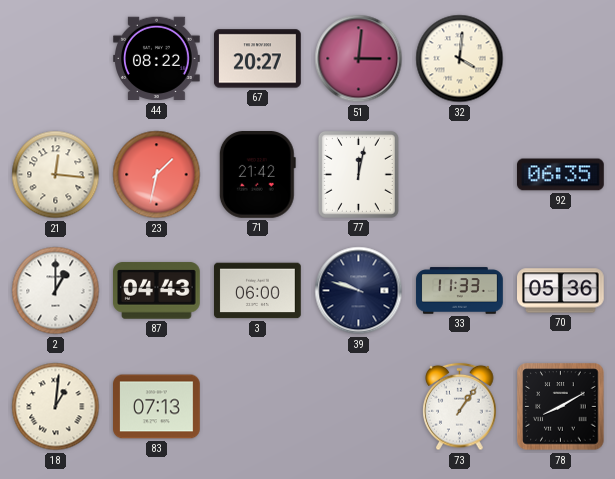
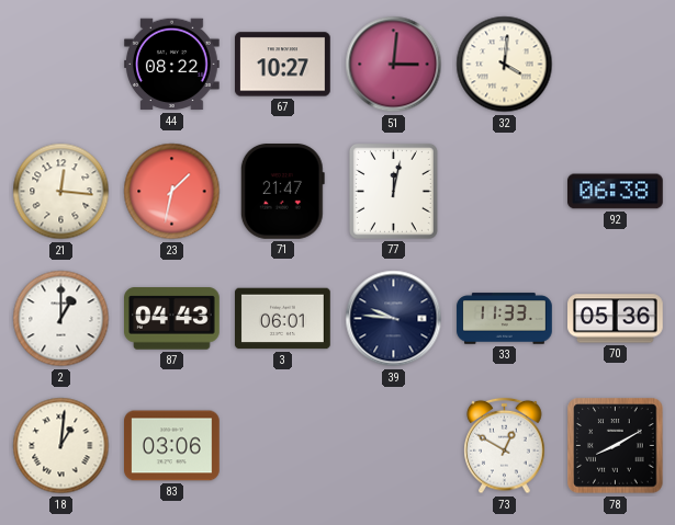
67: 20:27 -> 10:27 (283, 65)
71: 21:42 -> 21:47 (282, 192)
92: 06:35 -> 06:38 (616, 192)
3: 06:00 -> 06:01 (283, 319)
39: 9:48 -> 9:46 (394, 319)
83: 07:13 -> 03:06 (172, 446)
73: 1:06 -> 12:50 (505, 446)
